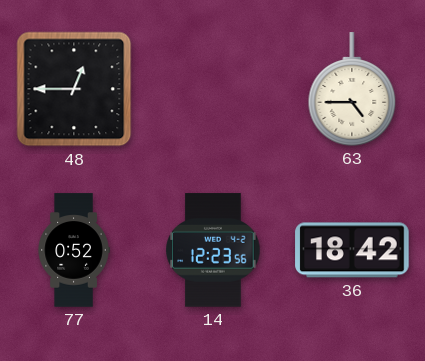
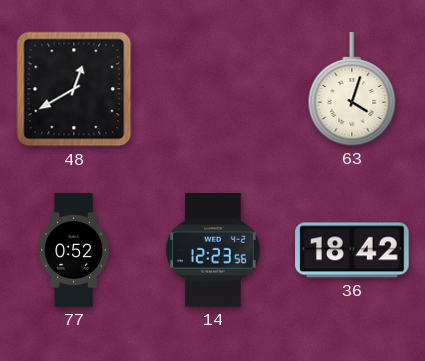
48: 12:45 -> 12:40 (74, 89)
63: 4:45 -> 4:03 (352, 89)
